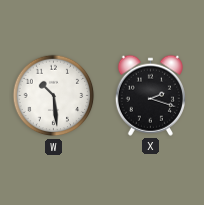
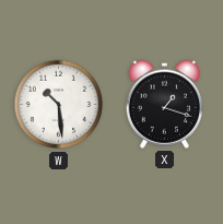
X: 2:18 -> 1:18 (164, 104)
